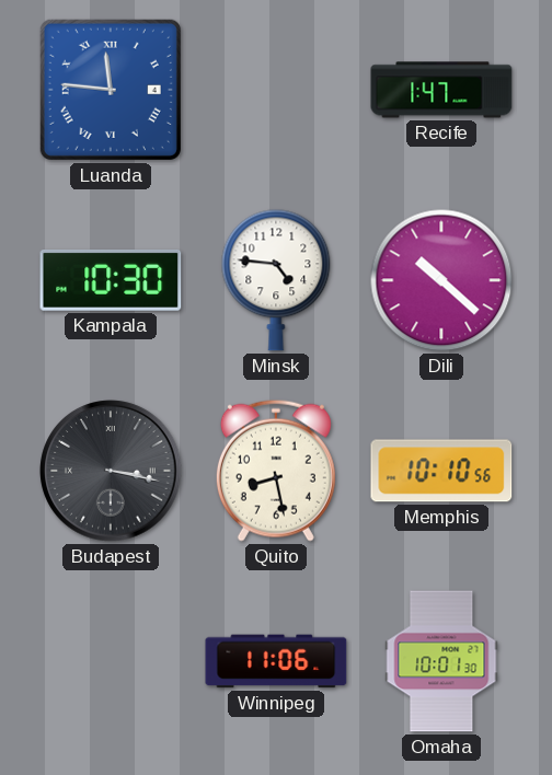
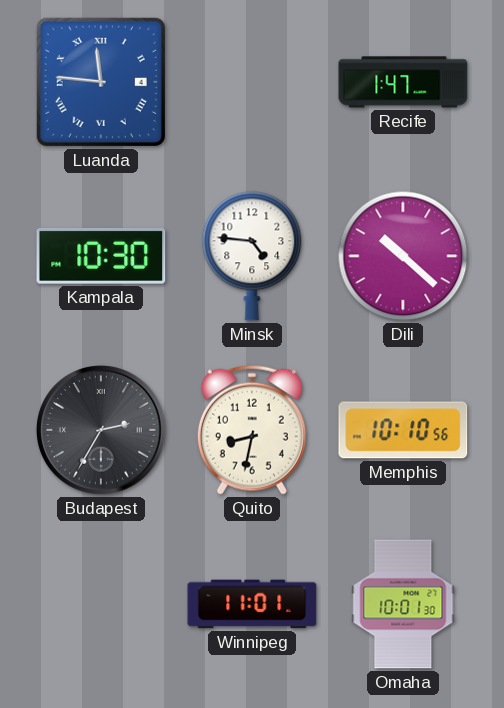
Budapest: 3:17 -> 2:35 (101, 430)
Quito: 8:28 -> 8:32 (252, 430)
Winnipeg: 11:06 -> 11:01 (252, 604)
